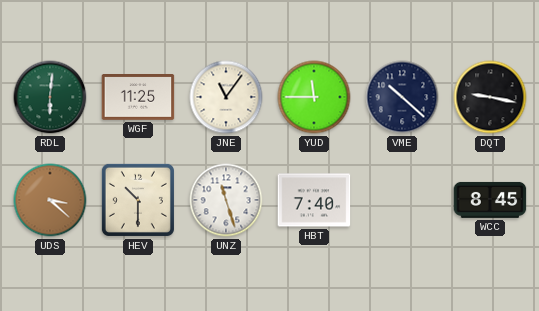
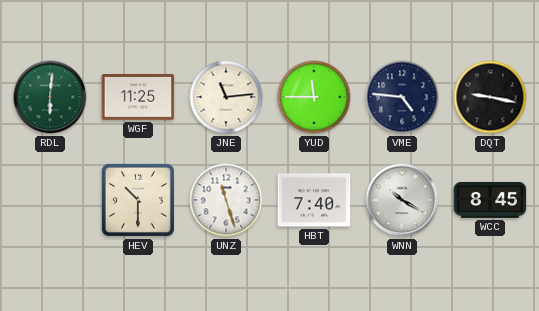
JNE: 11:06 -> 11:14 (226, 97)
VME: 10:22 -> 4:46 (402, 97)
UDS: 3:22 -> none (50, 200)
WNN: none -> 10:20 (402, 200)
